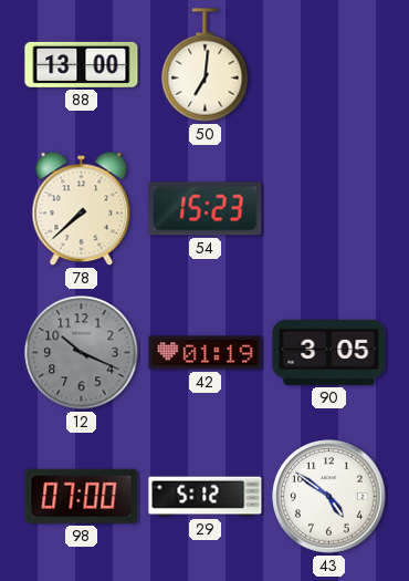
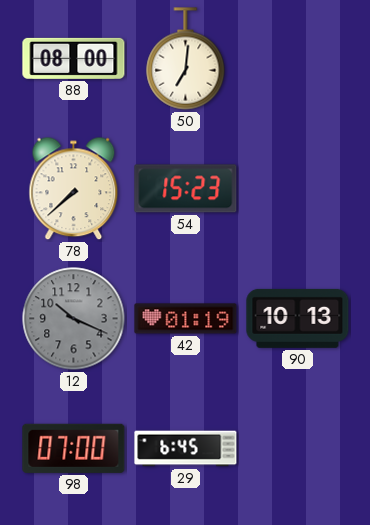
88: 13:00 -> 08:00 (74, 58)
90: 3:05 -> 10:13 (298, 318)
29: 5:12 -> 6:45 (186, 449)
43: 4:51 -> none (329, 497)
